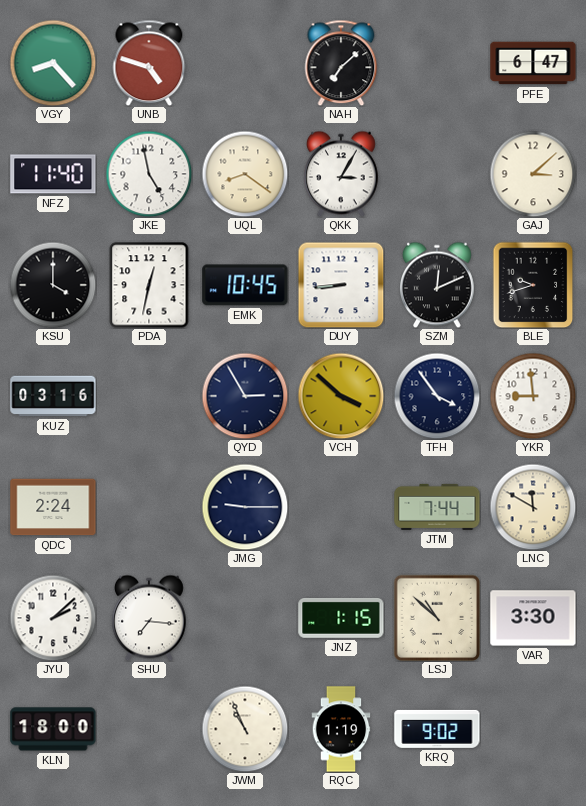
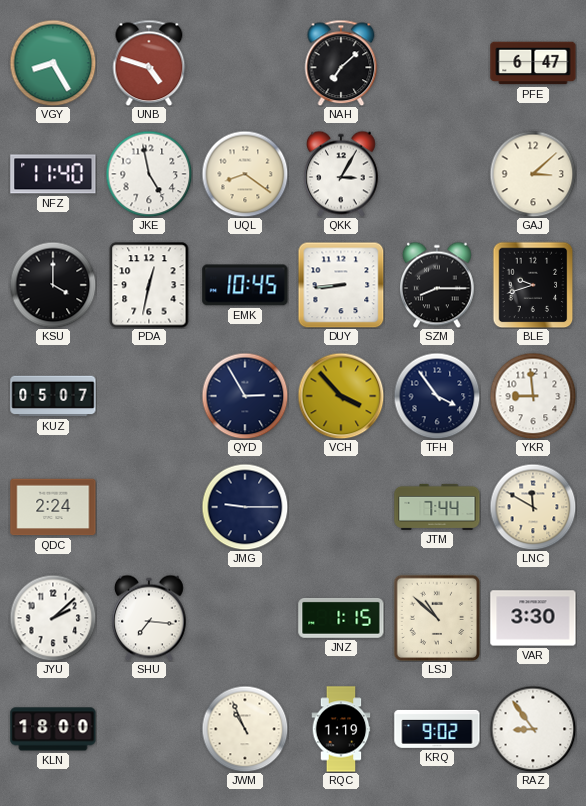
VGY: 8:23 -> 8:25 (53, 63)
SZM: 12:11 -> 8:15 (438, 285)
KUZ: 03:16 -> 05:07 (53, 396)
VCH: 3:52 -> 3:53 (341, 396)
RAZ: none -> 8:54 (533, 729)
